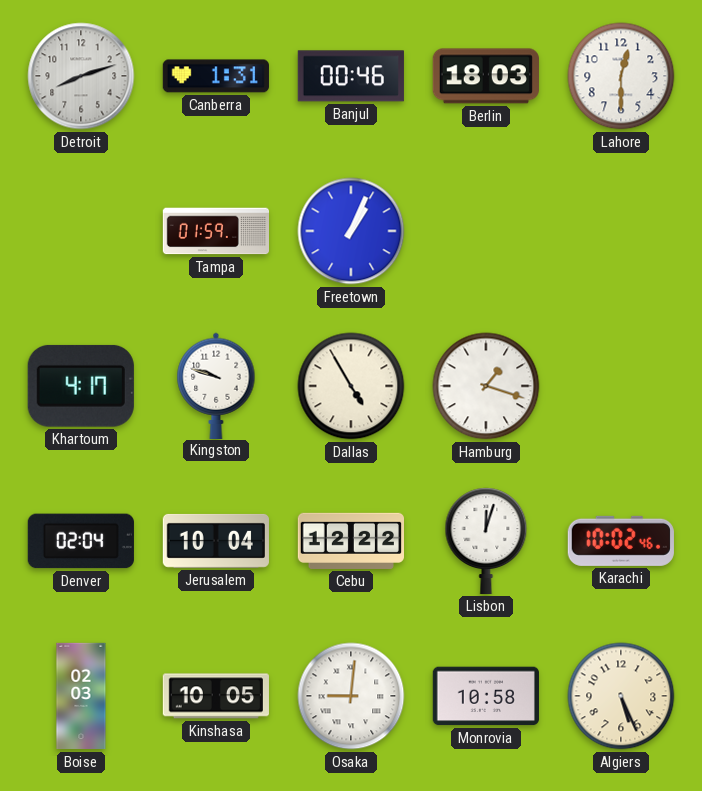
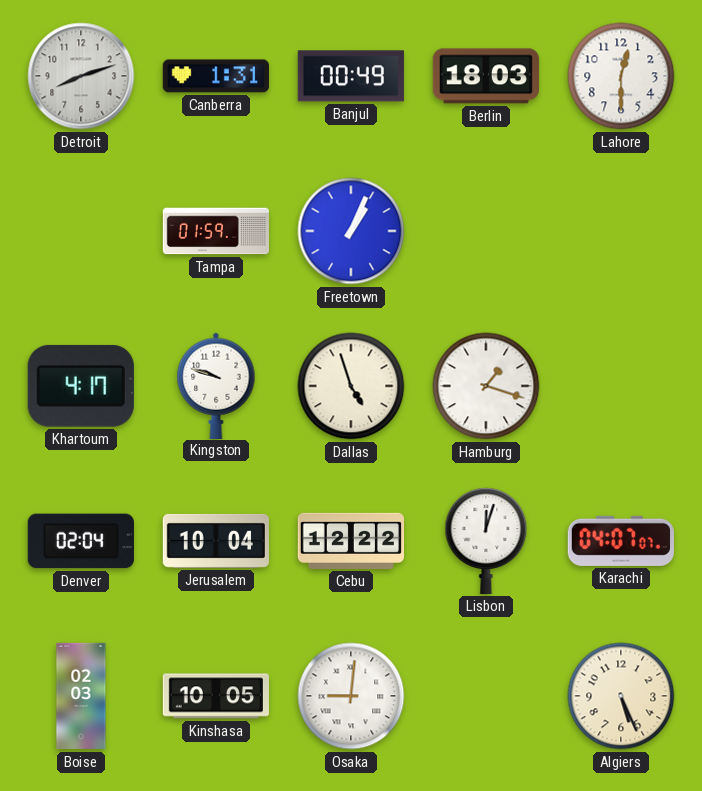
Banjul: 00:46 -> 00:49 (351, 76)
Dallas: 4:55 -> 4:57 (351, 386)
Karachi: 10:02 -> 04:07 (621, 541)
Monrovia: 10:58 -> none (486, 696)
